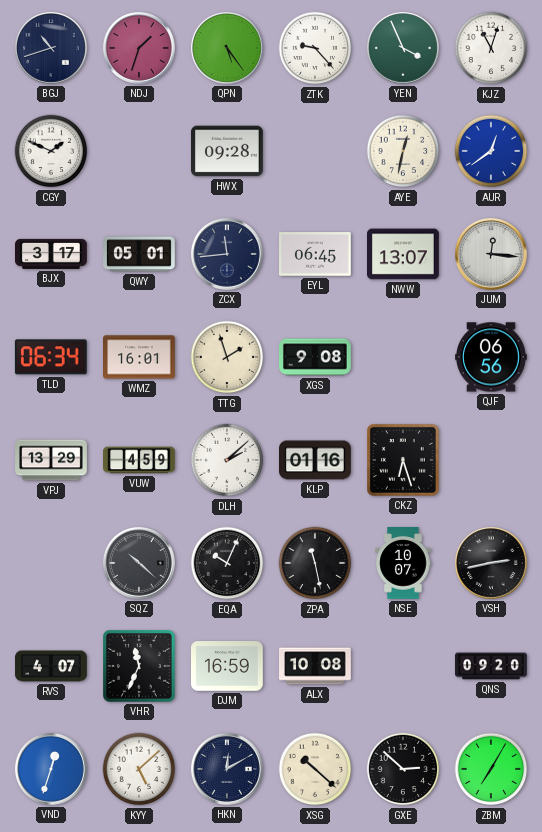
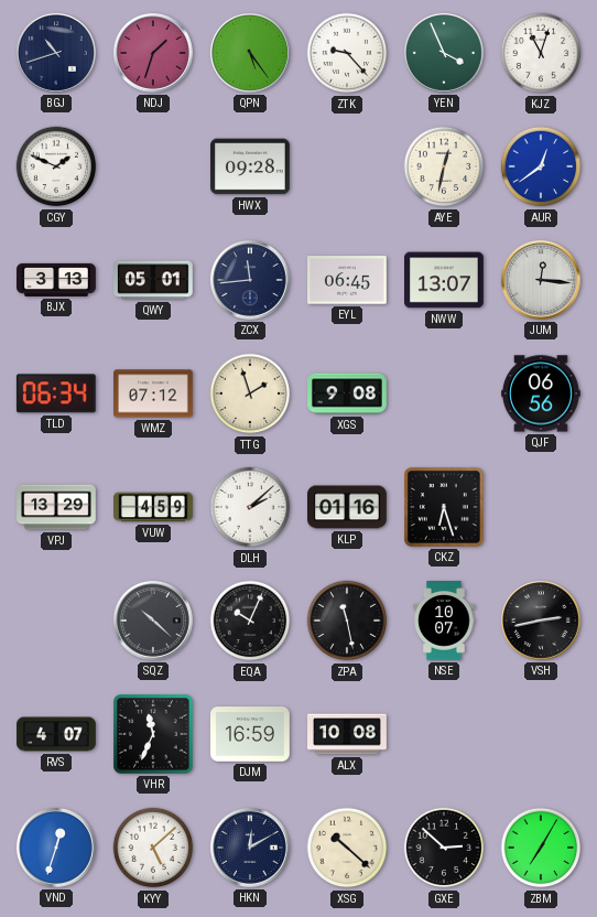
BJX: 3:17 -> 3:13 (57, 280)
WMZ: 16:01 -> 07:12 (154, 393)
QNS: 09:20 -> none (491, 666)
